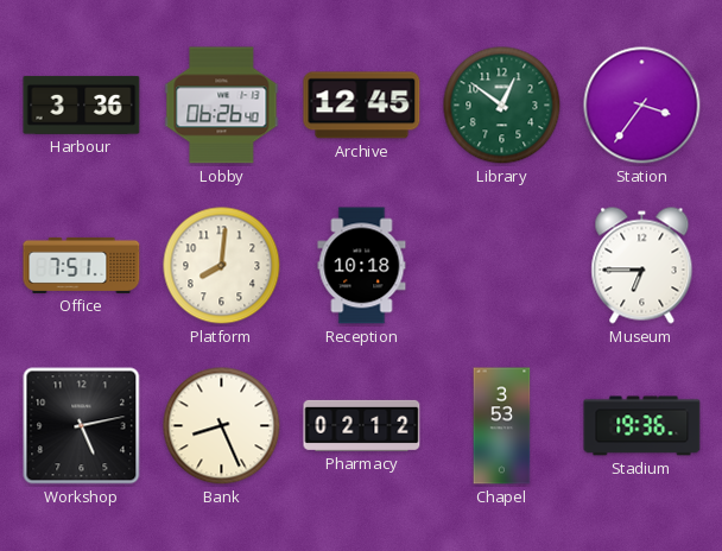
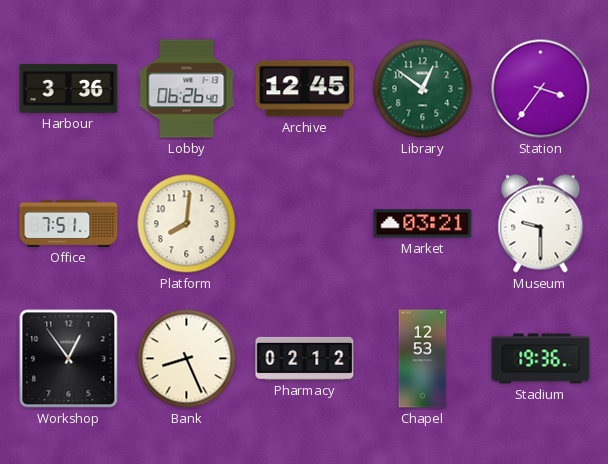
Reception: 10:18 -> none (362, 266)
Market: none -> 03:21 (423, 224)
Museum: 6:45 -> 9:30 (541, 224)
Workshop: 5:13 -> 12:54 (69, 359)
Chapel: 3:53 -> 12:53 (423, 359)
